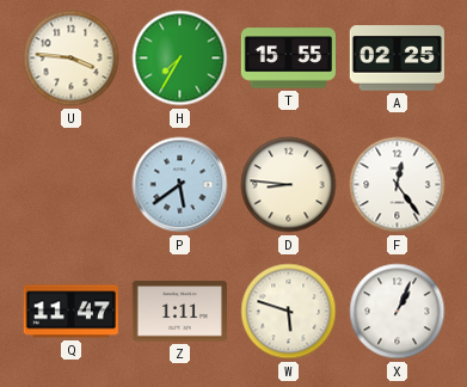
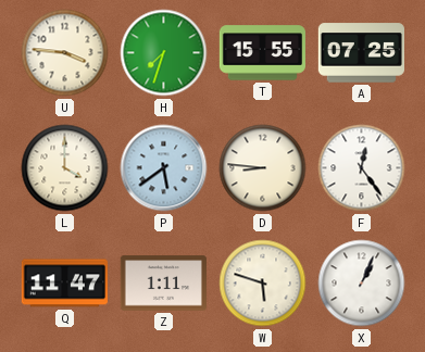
H: 7:35 -> 7:33 (164, 53)
A: 02:25 -> 07:25 (361, 53)
L: none -> 4:00 (65, 168)
